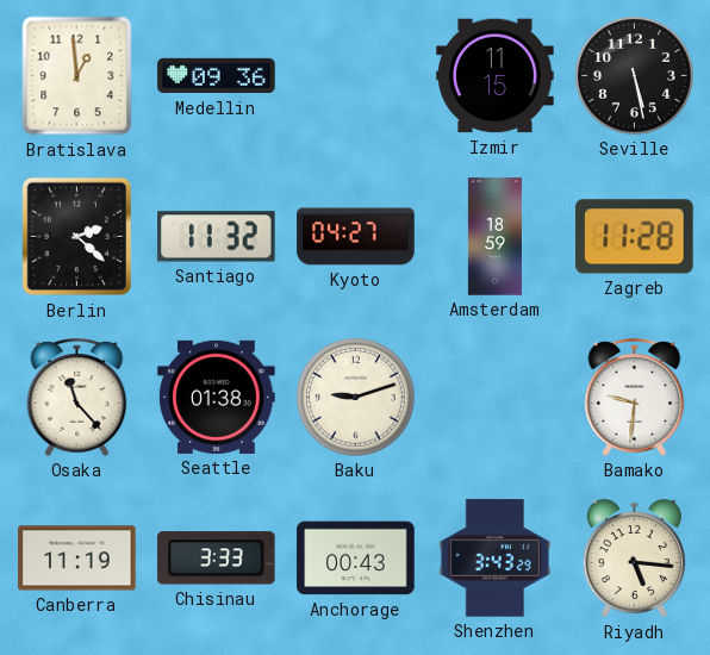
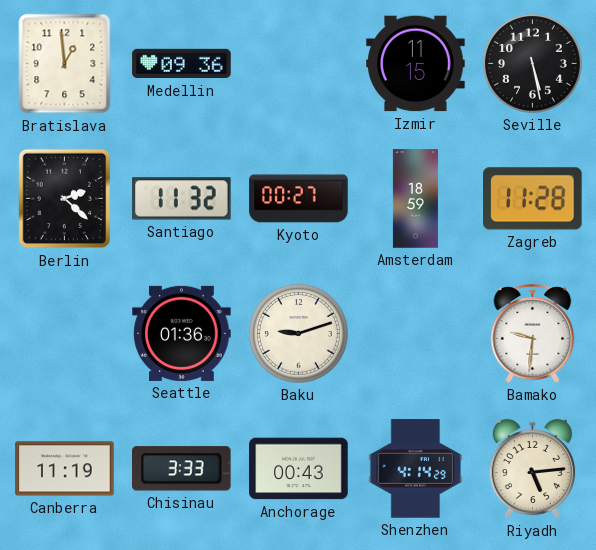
Kyoto: 04:27 -> 00:27 (299, 199)
Osaka: 11:23 -> none (77, 397)
Seattle: 01:38 -> 01:36 (182, 333)
Shenzhen: 3:43 -> 4:14 (416, 469)
Riyadh: 5:16 -> 5:14 (532, 469)
